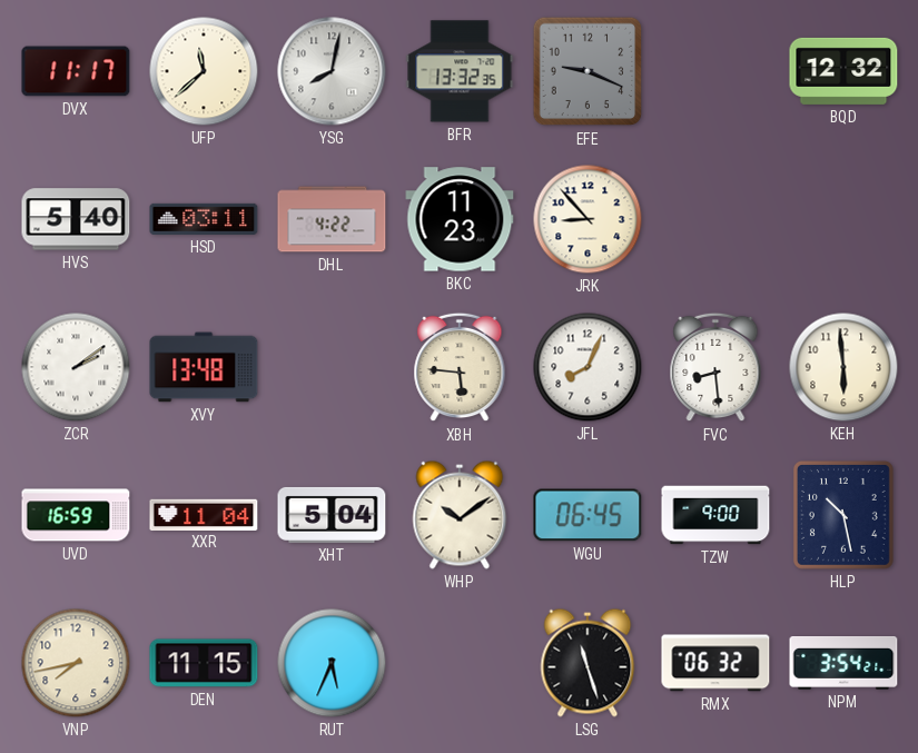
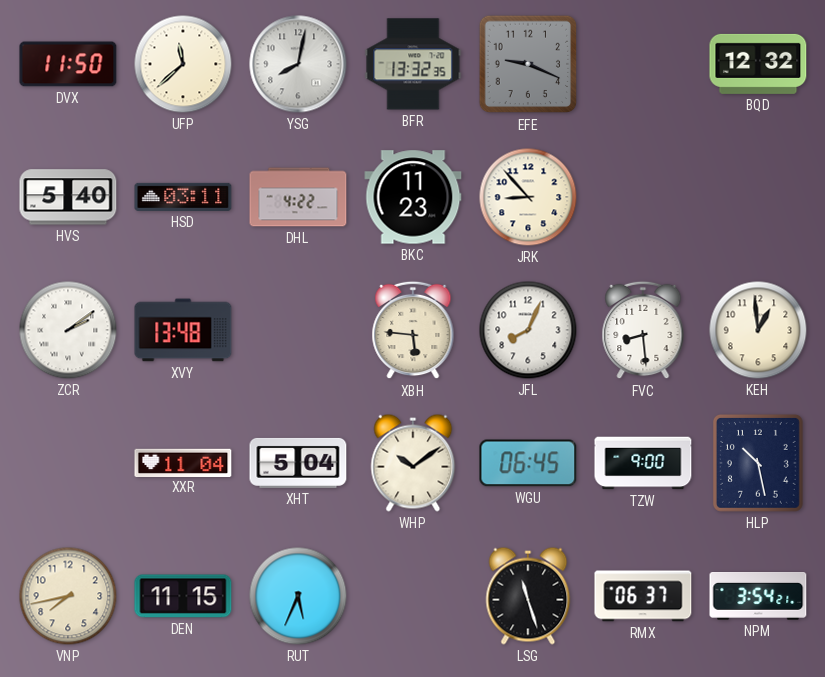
DVX: 11:17 -> 11:50 (68, 64)
KEH: 5:59 -> 12:59 (758, 330)
UVD: 16:59 -> none (76, 515)
RMX: 06:32 -> 06:37 (643, 596)
